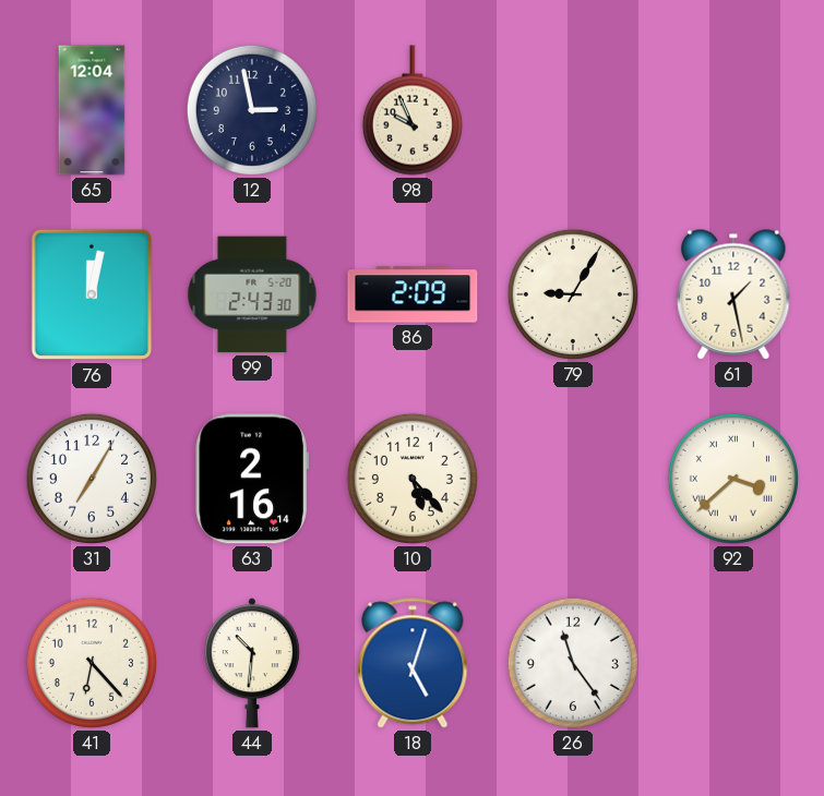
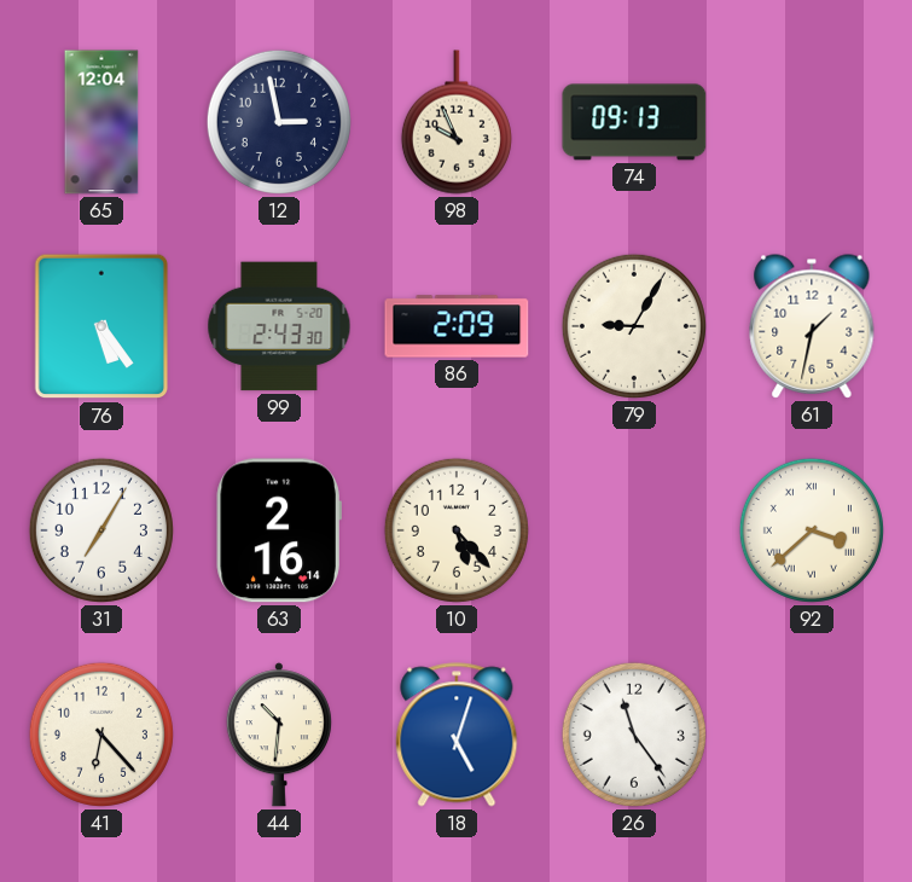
74: none -> 09:13 (634, 122)
76: 12:02 -> 5:24 (101, 326)
61: 1:28 -> 1:32 (812, 326)
